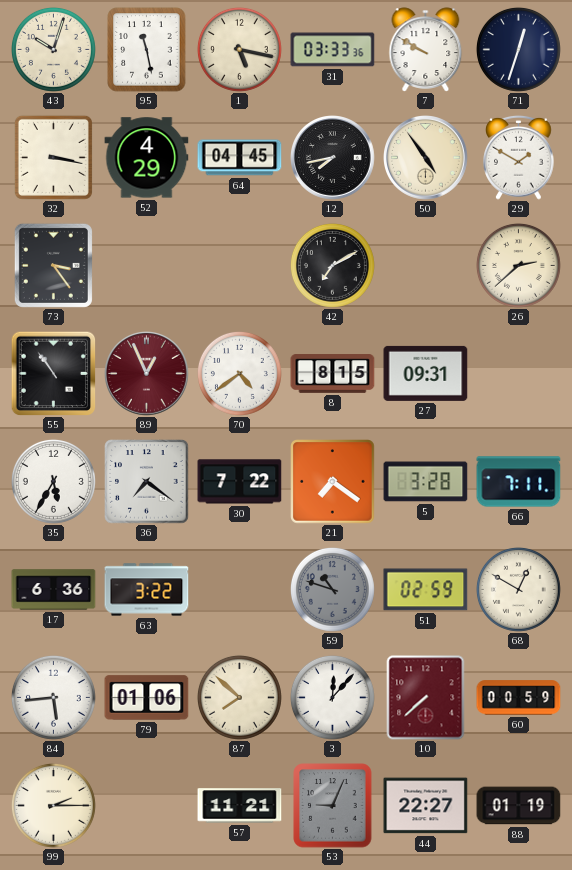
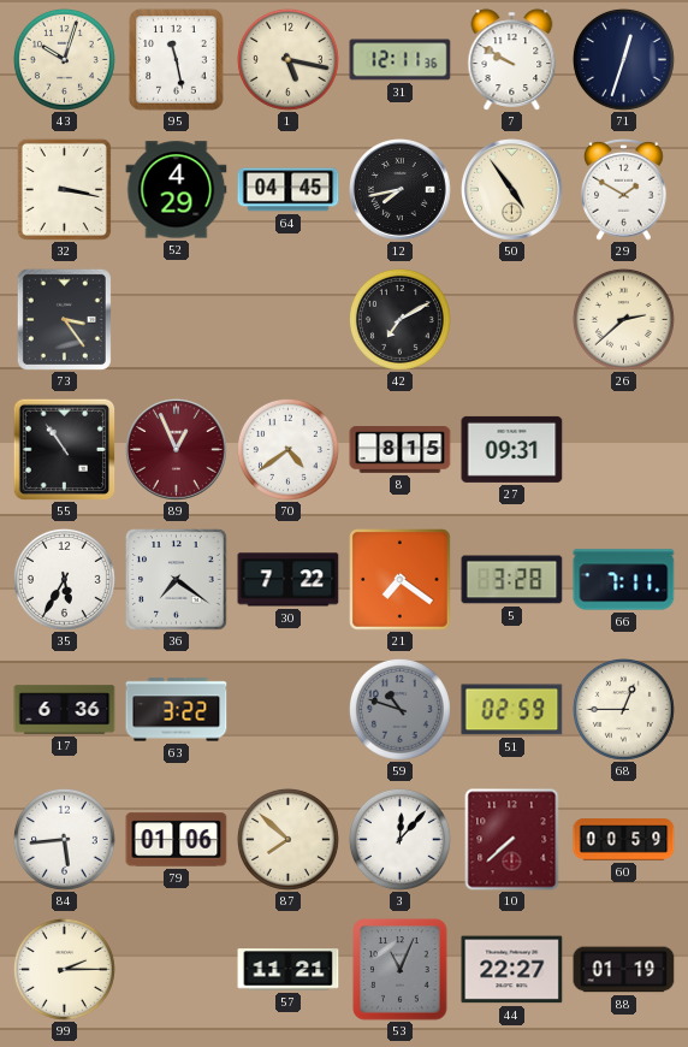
31: 03:33 -> 12:11 (401, 60)
68: 12:50 -> 12:45 (623, 709)
53: 9:04 -> 11:04 (401, 970)
